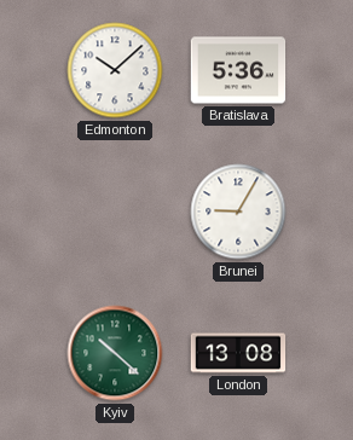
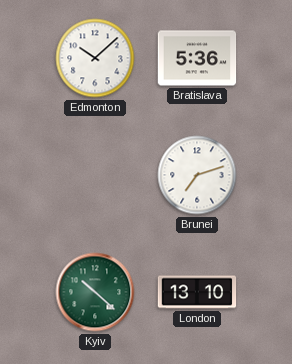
Brunei: 9:05 -> 7:12 (197, 175)
London: 13:08 -> 13:10 (197, 292)
